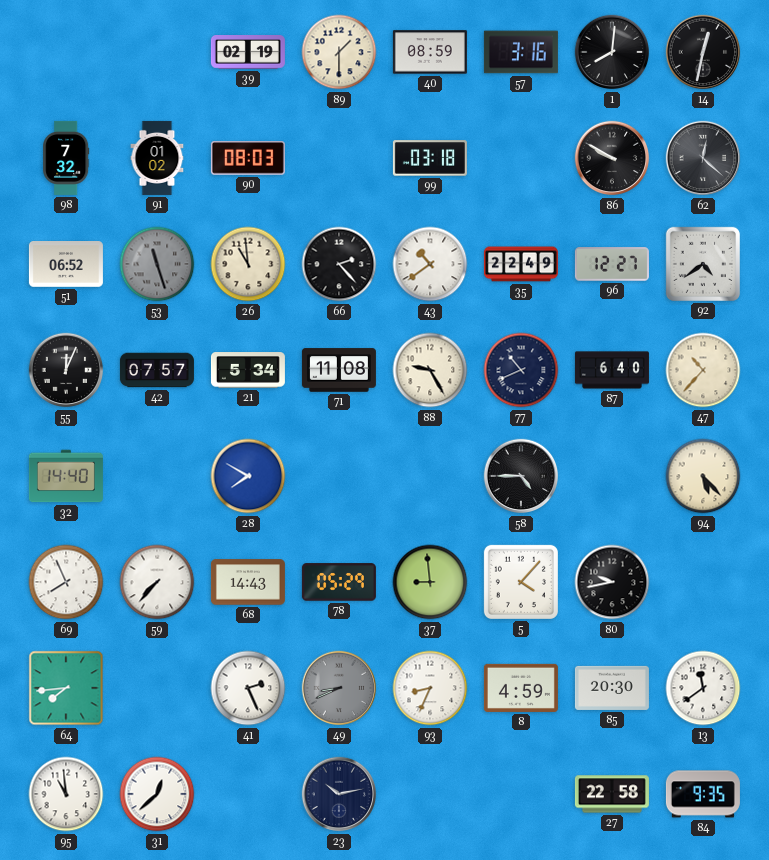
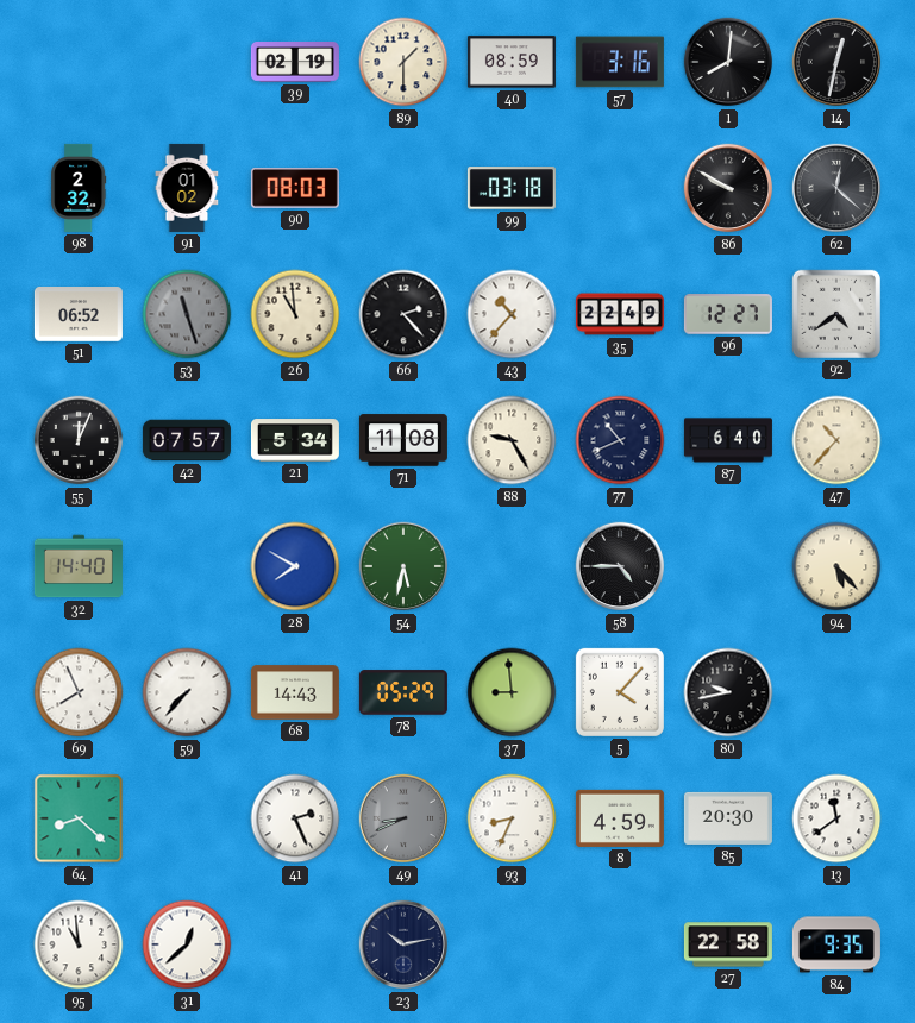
98: 7:32 -> 2:32 (79, 188)
43: 10:39 -> 10:37 (512, 314)
54: none -> 5:32 (403, 566)
64: 7:44 -> 8:22 (79, 818)
